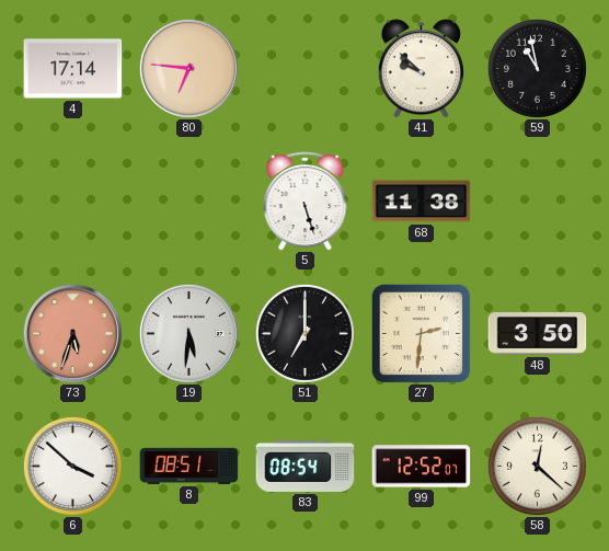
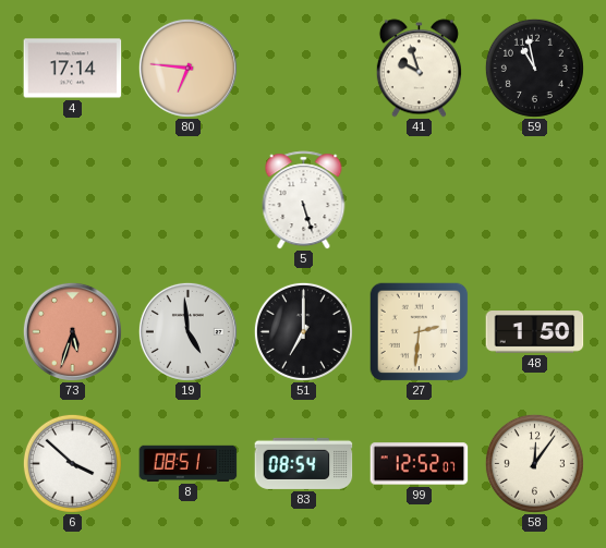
41: 9:52 -> 9:57 (419, 69)
68: 11:38 -> none (422, 202)
19: 5:31 -> 4:59 (187, 331)
48: 3:50 -> 1:50 (535, 332)
58: 12:22 -> 12:06 (534, 463)
